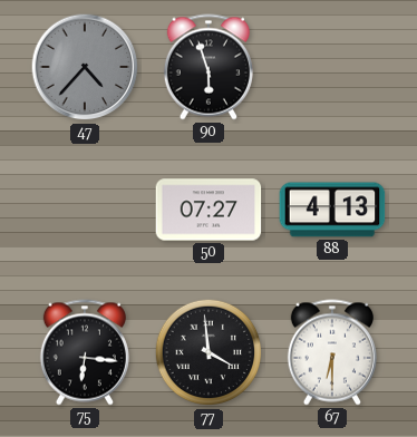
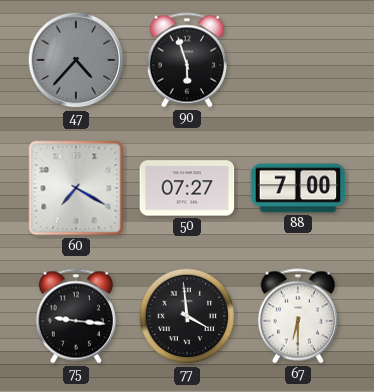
60: none -> 7:20 (76, 188)
88: 4:13 -> 7:00 (298, 188)
75: 6:16 -> 9:16 (76, 316)
